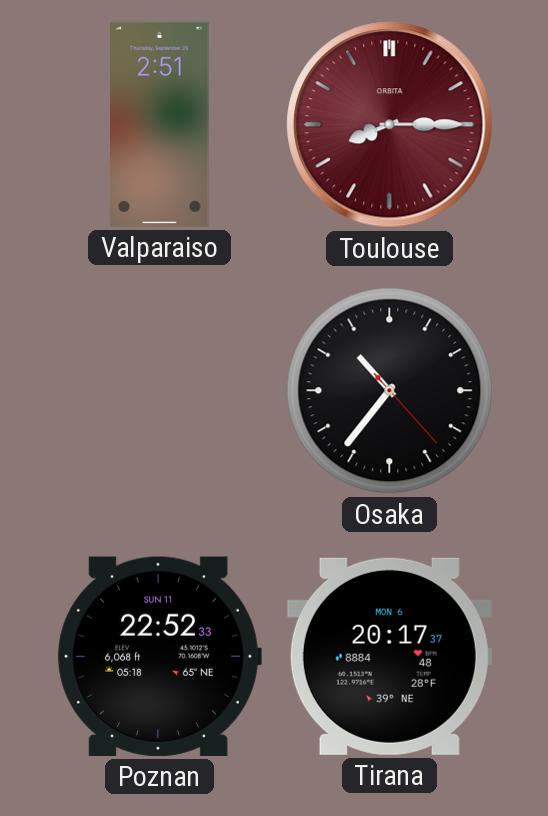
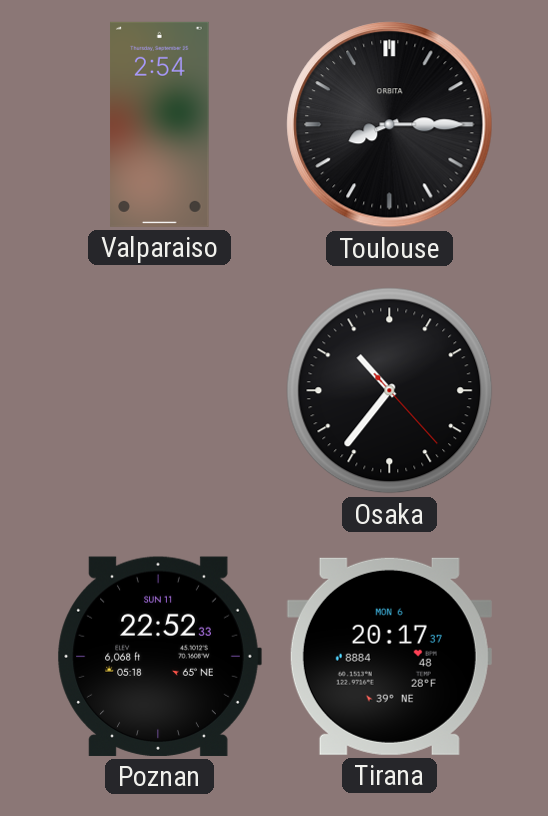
Valparaiso: 2:51 -> 2:54 (160, 124)
Toulouse dial: burgundy -> black (390, 125)
